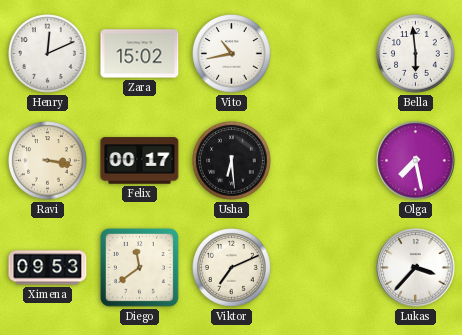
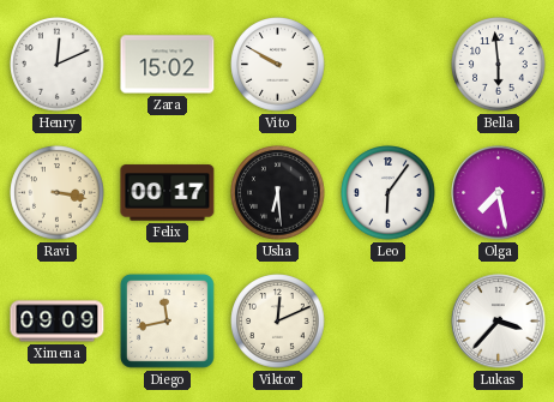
Vito: 10:43 -> 9:50 (278, 65)
Leo: none -> 6:06 (389, 193)
Ximena: 09:53 -> 09:09 (58, 322)
Diego: 11:39 -> 11:43 (167, 320)
Viktor: 7:11 -> 12:11 (278, 322)
